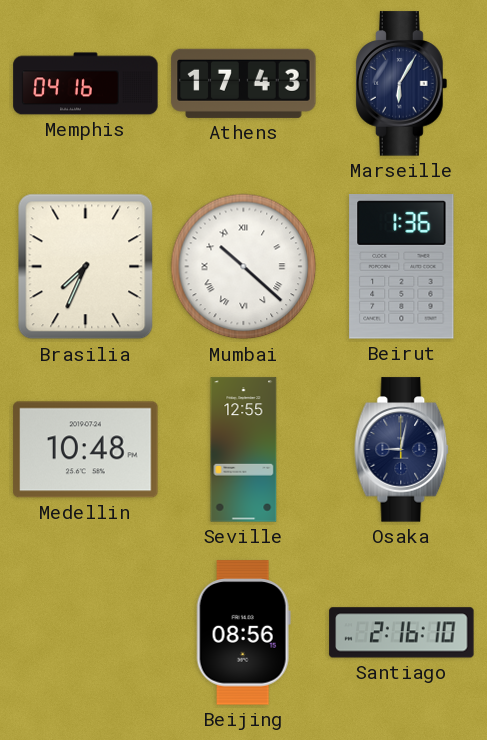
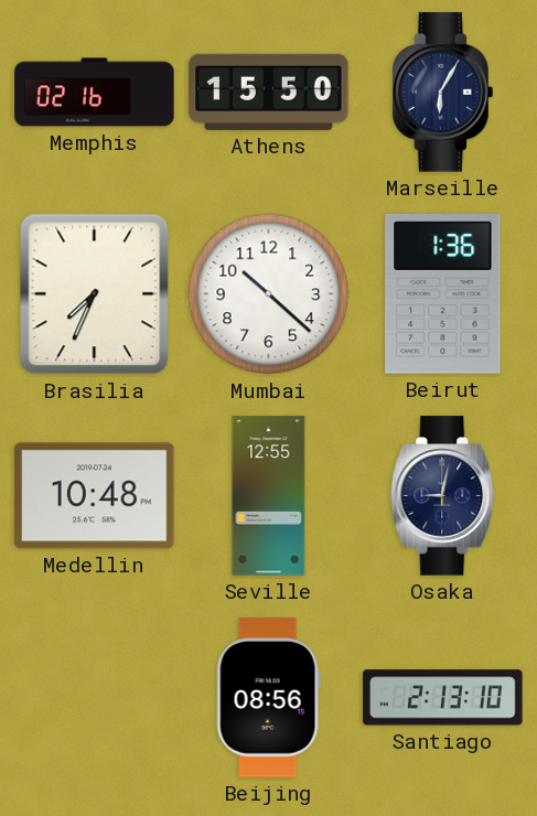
Memphis: 04:16 -> 02:16 (95, 93)
Athens: 17:43 -> 15:50 (269, 92)
Mumbai numerals: Roman -> Arabic (269, 294)
Santiago: 2:16 -> 2:13 (443, 698)
